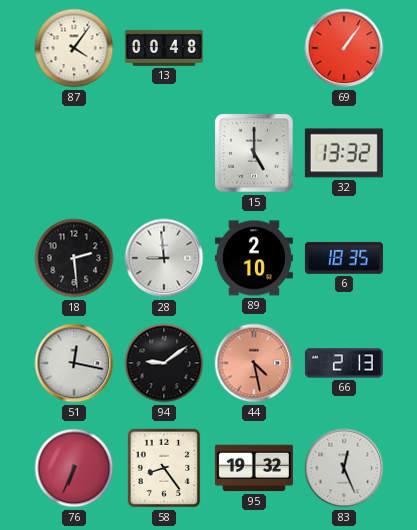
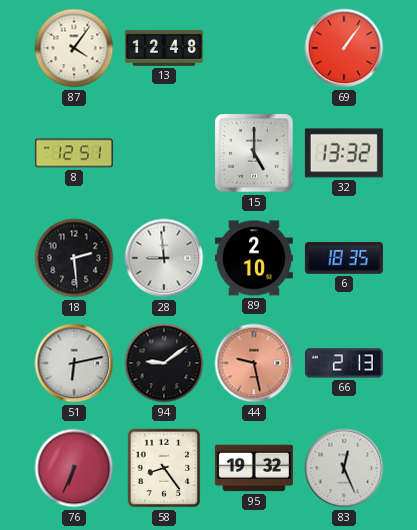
13: 00:48 -> 12:48 (164, 48)
8: none -> 12:51 (74, 153)
51: 12:17 -> 6:13 (74, 363)
44: 4:28 -> 9:28 (254, 363)
